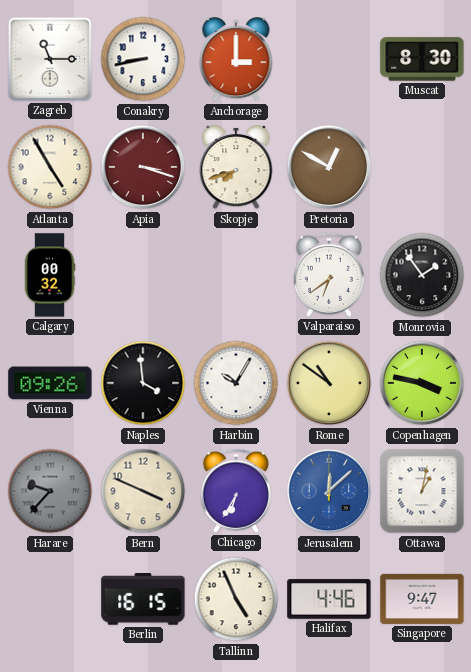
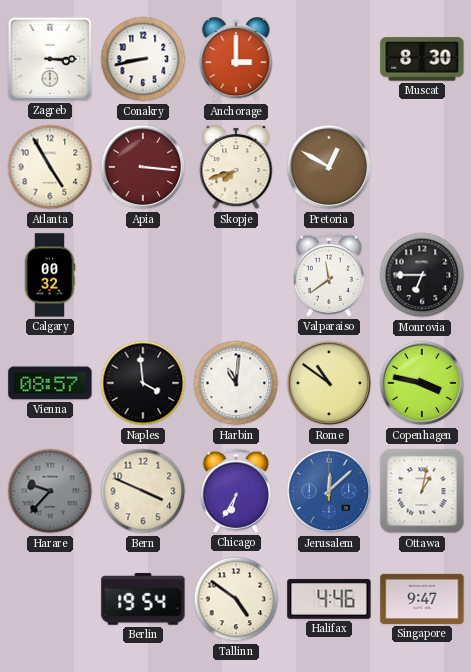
Zagreb: 11:15 -> 3:15 (50, 59)
Apia: 3:18 -> 3:16 (143, 167)
Valparaiso: 6:39 -> 11:39 (329, 275)
Monrovia: 1:54 -> 6:45 (422, 275)
Vienna: 09:26 -> 08:57 (50, 383)
Harbin: 10:05 -> 11:01 (236, 383)
Berlin: 16:15 -> 19:54 (143, 599)
Tallinn: 4:56 -> 4:51 (236, 599)
